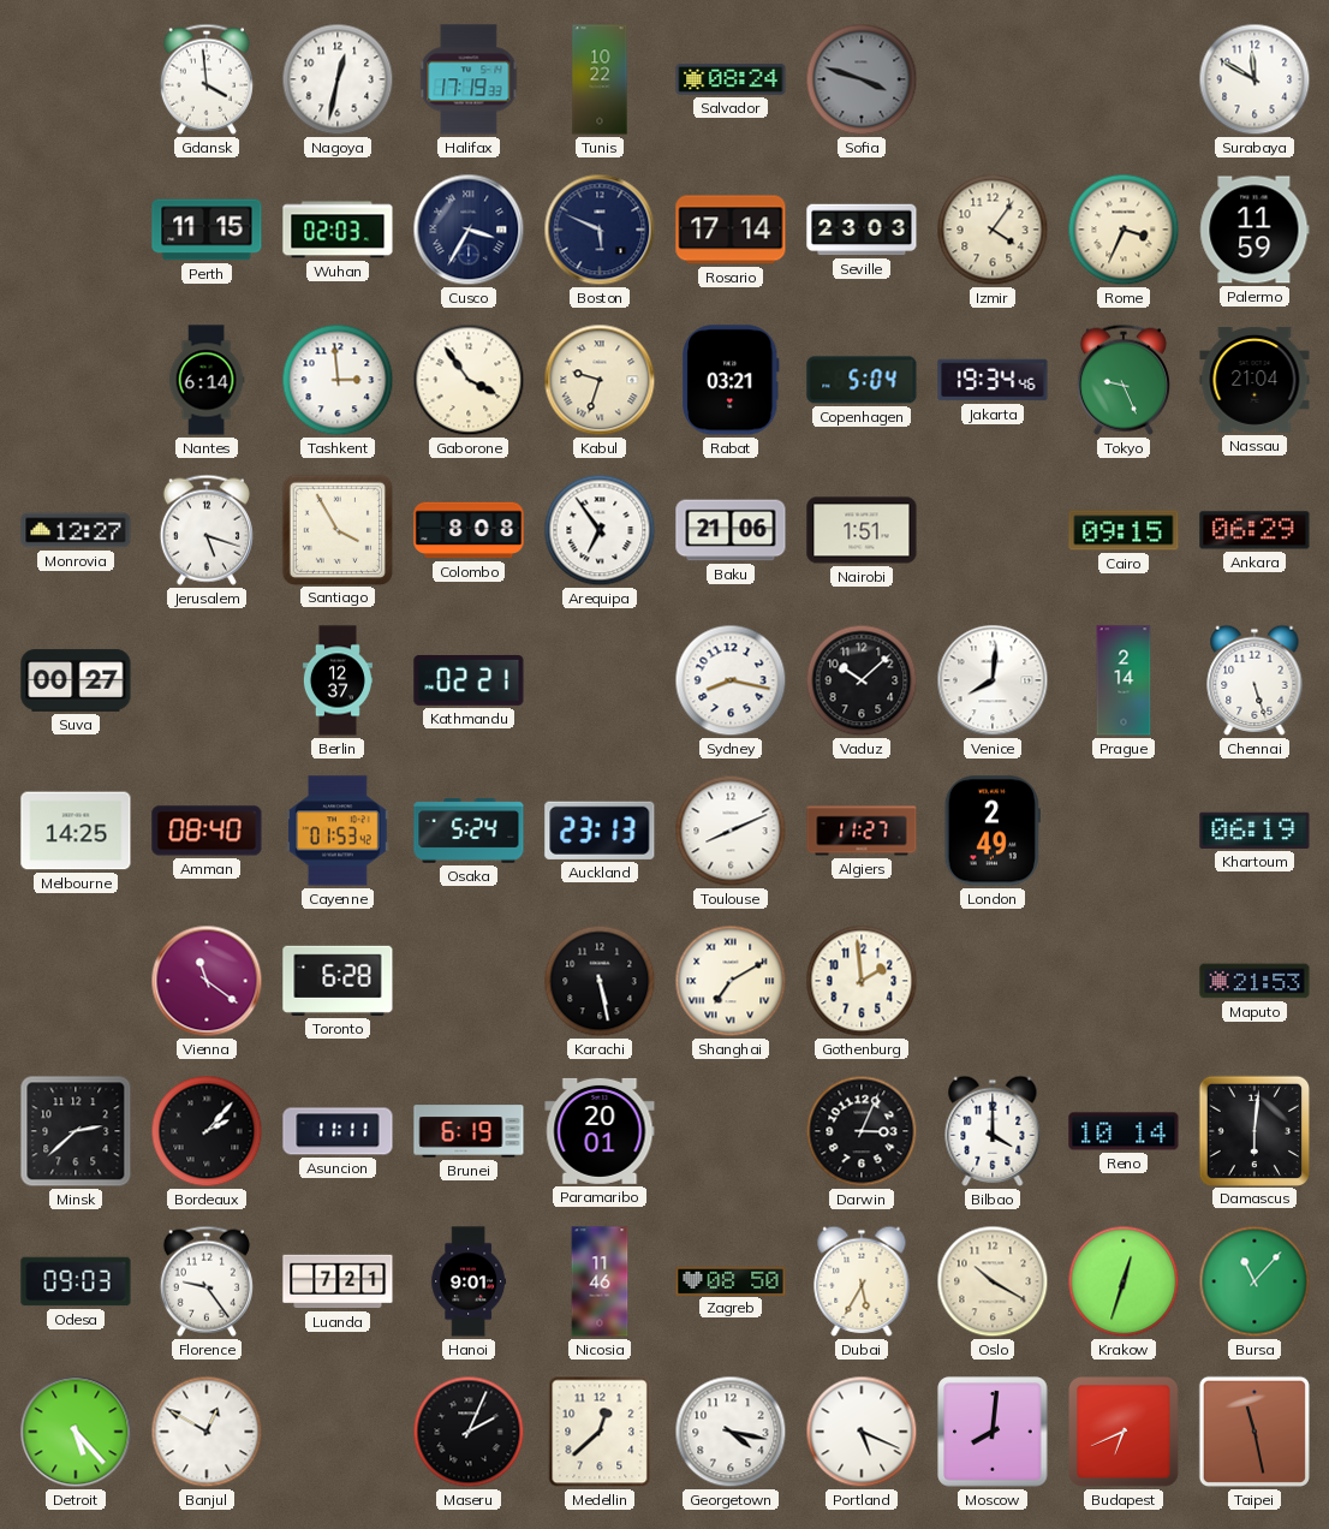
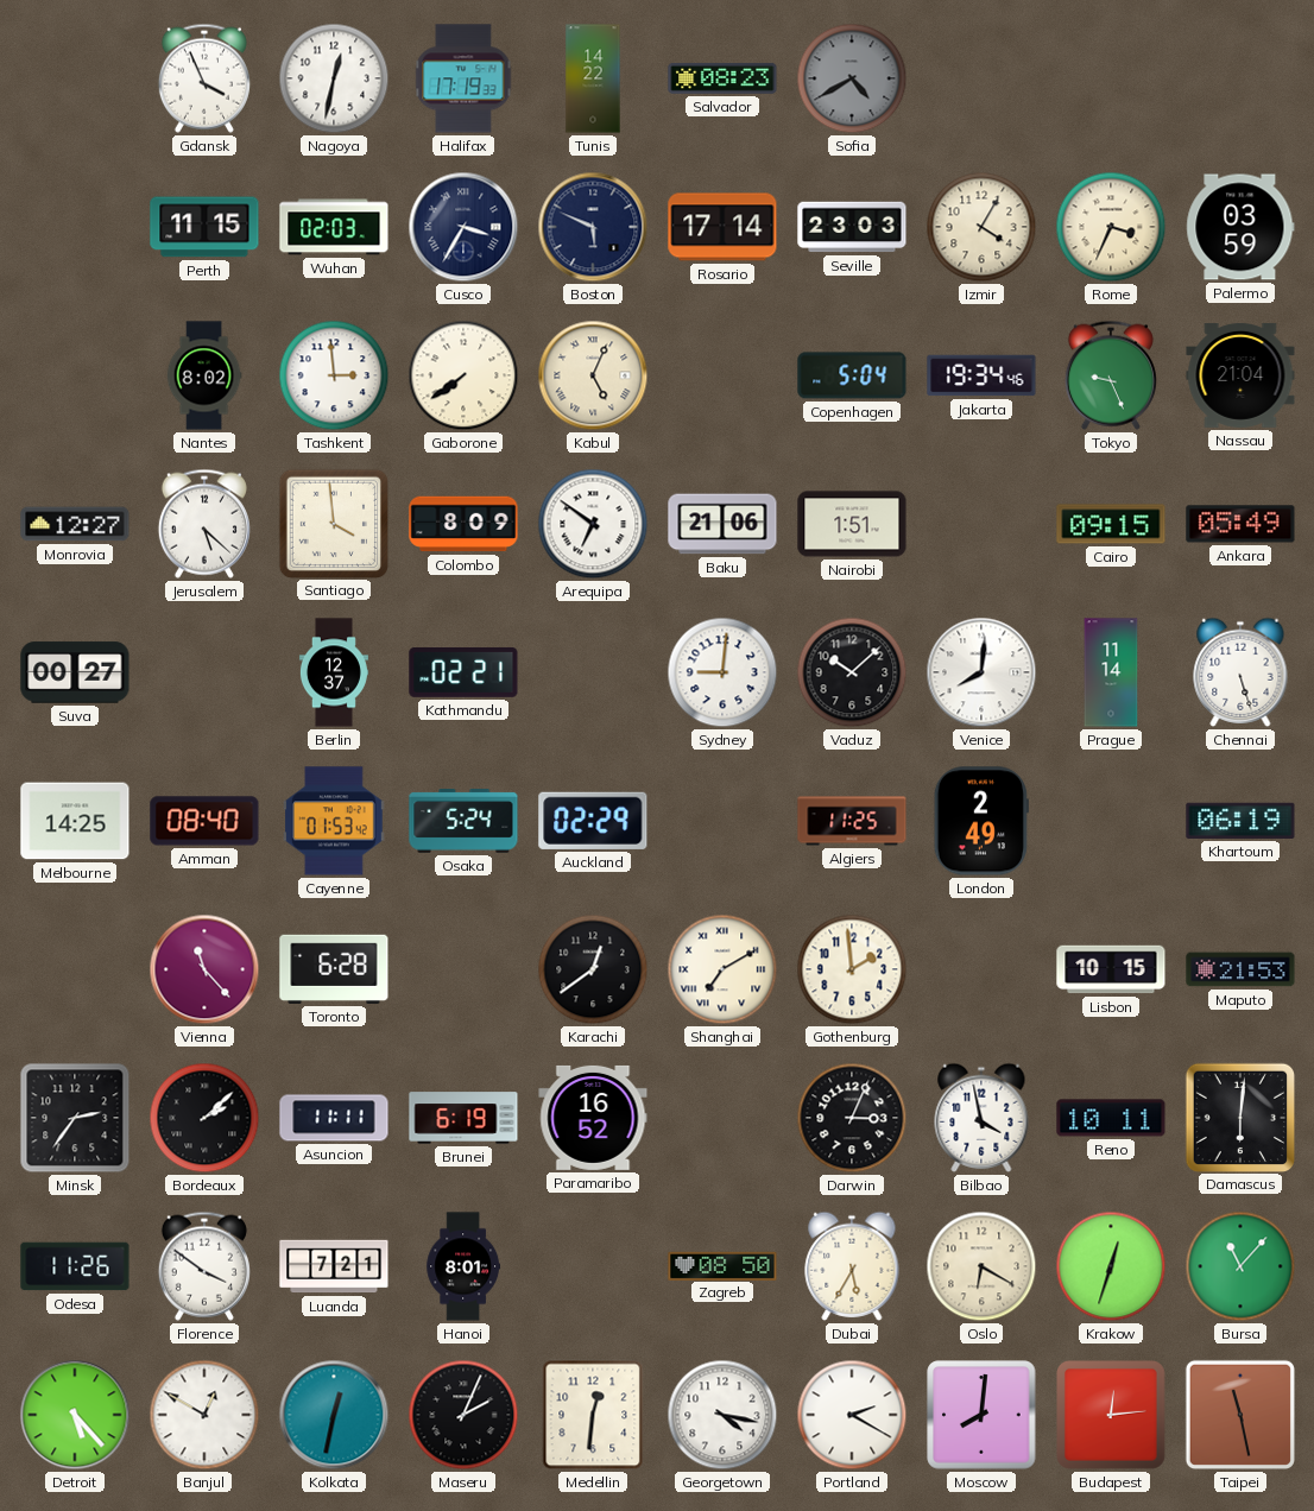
Gdansk: 3:59 -> 3:56 (204, 78)
Tunis: 10:22 -> 14:22 (593, 78)
Salvador: 08:24 -> 08:23 (722, 78)
Sofia: 3:48 -> 4:40 (852, 78)
Surabaya: 11:50 -> none (1254, 79)
Izmir: 4:06 -> 4:05 (981, 227)
Palermo: 11:59 -> 03:59 (1240, 227)
Nantes: 6:14 -> 8:02 (204, 375)
Gaborone: 3:54 -> 7:39 (463, 375)
Kabul: 9:33 -> 5:04 (593, 375)
Rabat: 03:21 -> none (731, 380)
Jerusalem: 5:18 -> 5:22 (204, 524)
Santiago: 3:55 -> 3:59 (333, 523)
Colombo: 8:08 -> 8:09 (463, 524)
Arequipa: 6:54 -> 6:51 (593, 524)
Ankara: 06:29 -> 05:49 (1240, 524)
Sydney: 8:17 -> 9:01 (722, 672)
Prague: 2:14 -> 11:14 (1111, 672)
Auckland: 23:13 -> 02:29 (593, 821)
Toulouse: 8:11 -> none (731, 831)
Algiers: 11:27 -> 11:25 (852, 821)
Vienna: 11:21 -> 11:23 (204, 969)
Karachi: 5:28 -> 12:39 (593, 969)
Lisbon: none -> 10:15 (1111, 969)
Minsk: 2:38 -> 2:36 (75, 1118)
Bordeaux: 2:07 -> 2:08 (204, 1118)
Paramaribo: 20:01 -> 16:52 (593, 1118)
Bilbao: 4:00 -> 3:58 (981, 1118)
Reno: 10:14 -> 10:11 (1111, 1118)
Odesa: 09:03 -> 11:26 (75, 1266)
Florence: 9:24 -> 3:51 (204, 1266)
Hanoi: 9:01 -> 8:01 (463, 1266)
Nicosia: 11:46 -> none (600, 1281)
Oslo: 10:20 -> 6:20 (981, 1266)
Kolkata: none -> 12:32 (334, 1415)
Medellin: 12:38 -> 12:31 (593, 1415)
Portland: 5:19 -> 2:20 (852, 1415)
Budapest: 6:41 -> 12:14 (1112, 1416)
